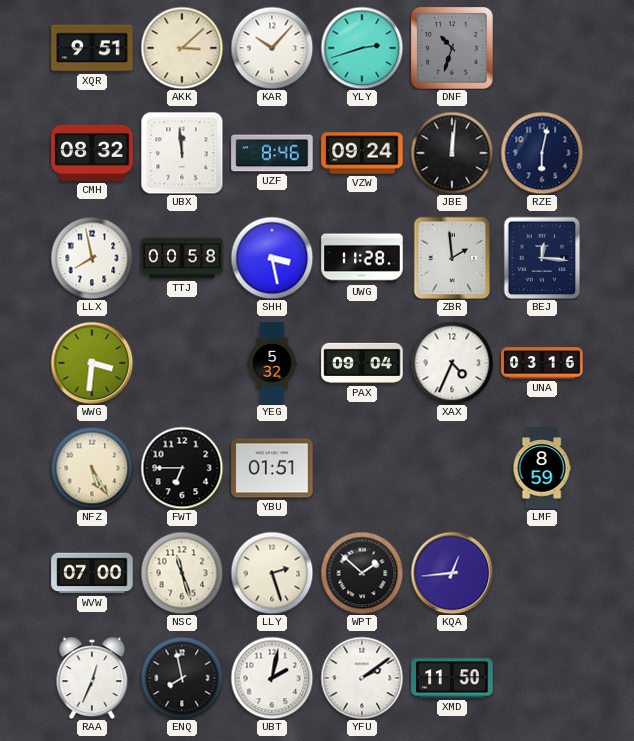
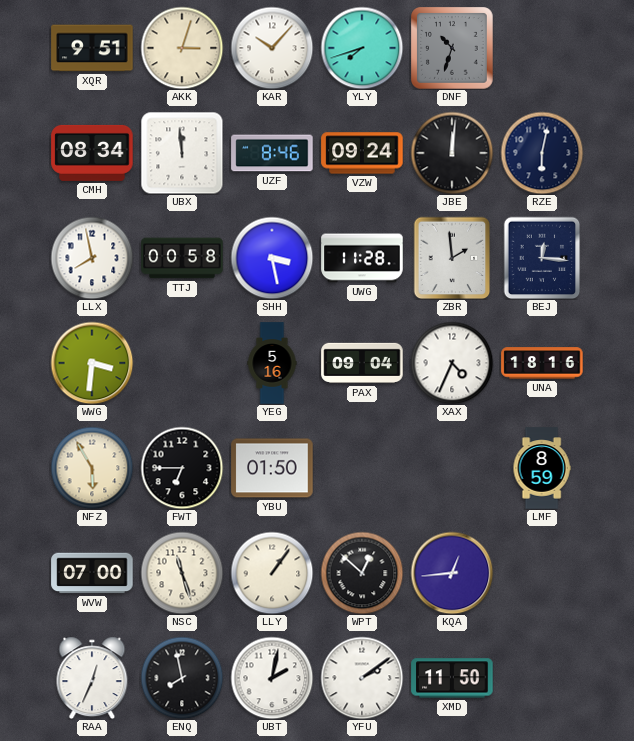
AKK: 3:08 -> 3:03 (182, 48)
YLY: 2:42 -> 7:42 (362, 48)
CMH: 08:32 -> 08:34 (92, 153)
YEG: 5:32 -> 5:16 (272, 363)
UNA: 03:16 -> 18:16 (542, 363)
NFZ: 5:25 -> 5:55 (92, 468)
YBU: 01:51 -> 01:50 (272, 468)
LLY: 2:27 -> 1:06 (272, 573)
WPT: 1:52 -> 12:52 (362, 573)
